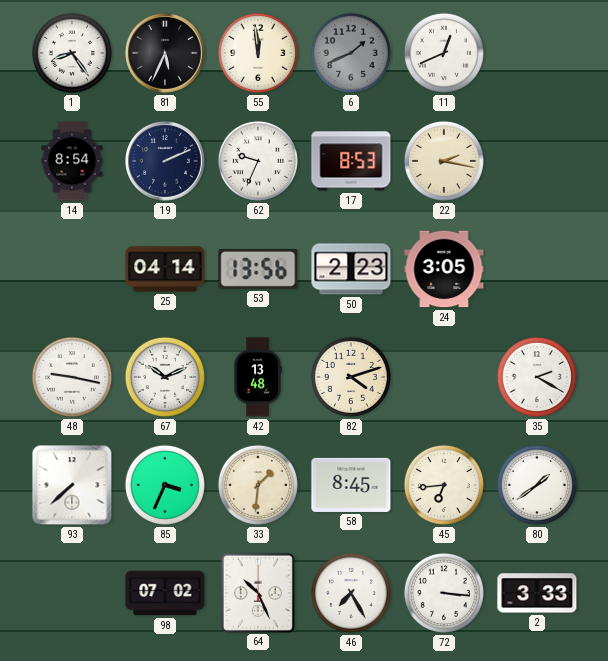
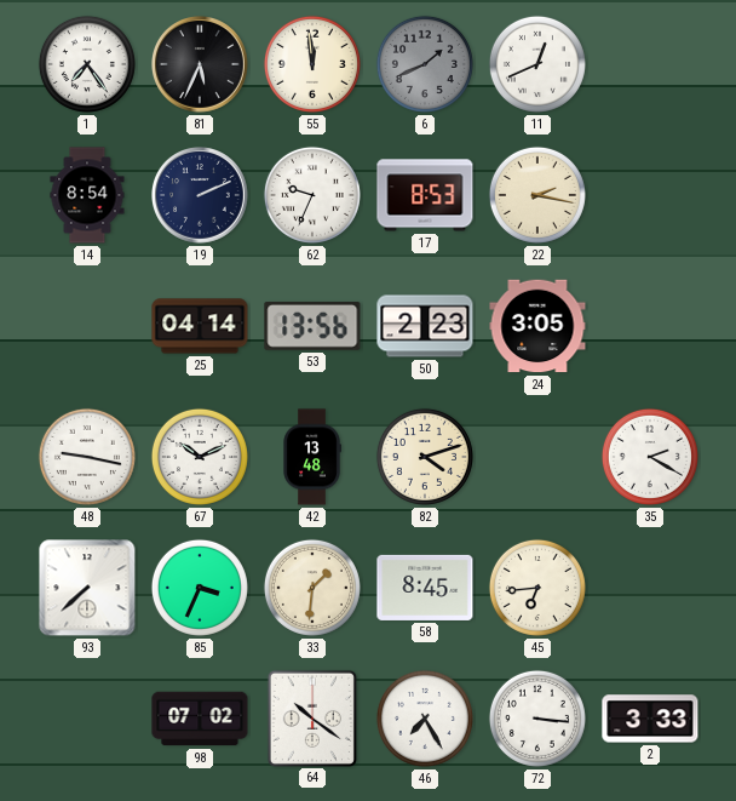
1: 8:24 -> 7:24 (87, 64)
80: 1:39 -> none (537, 485)
64: 10:26 -> 10:21 (311, 717)
